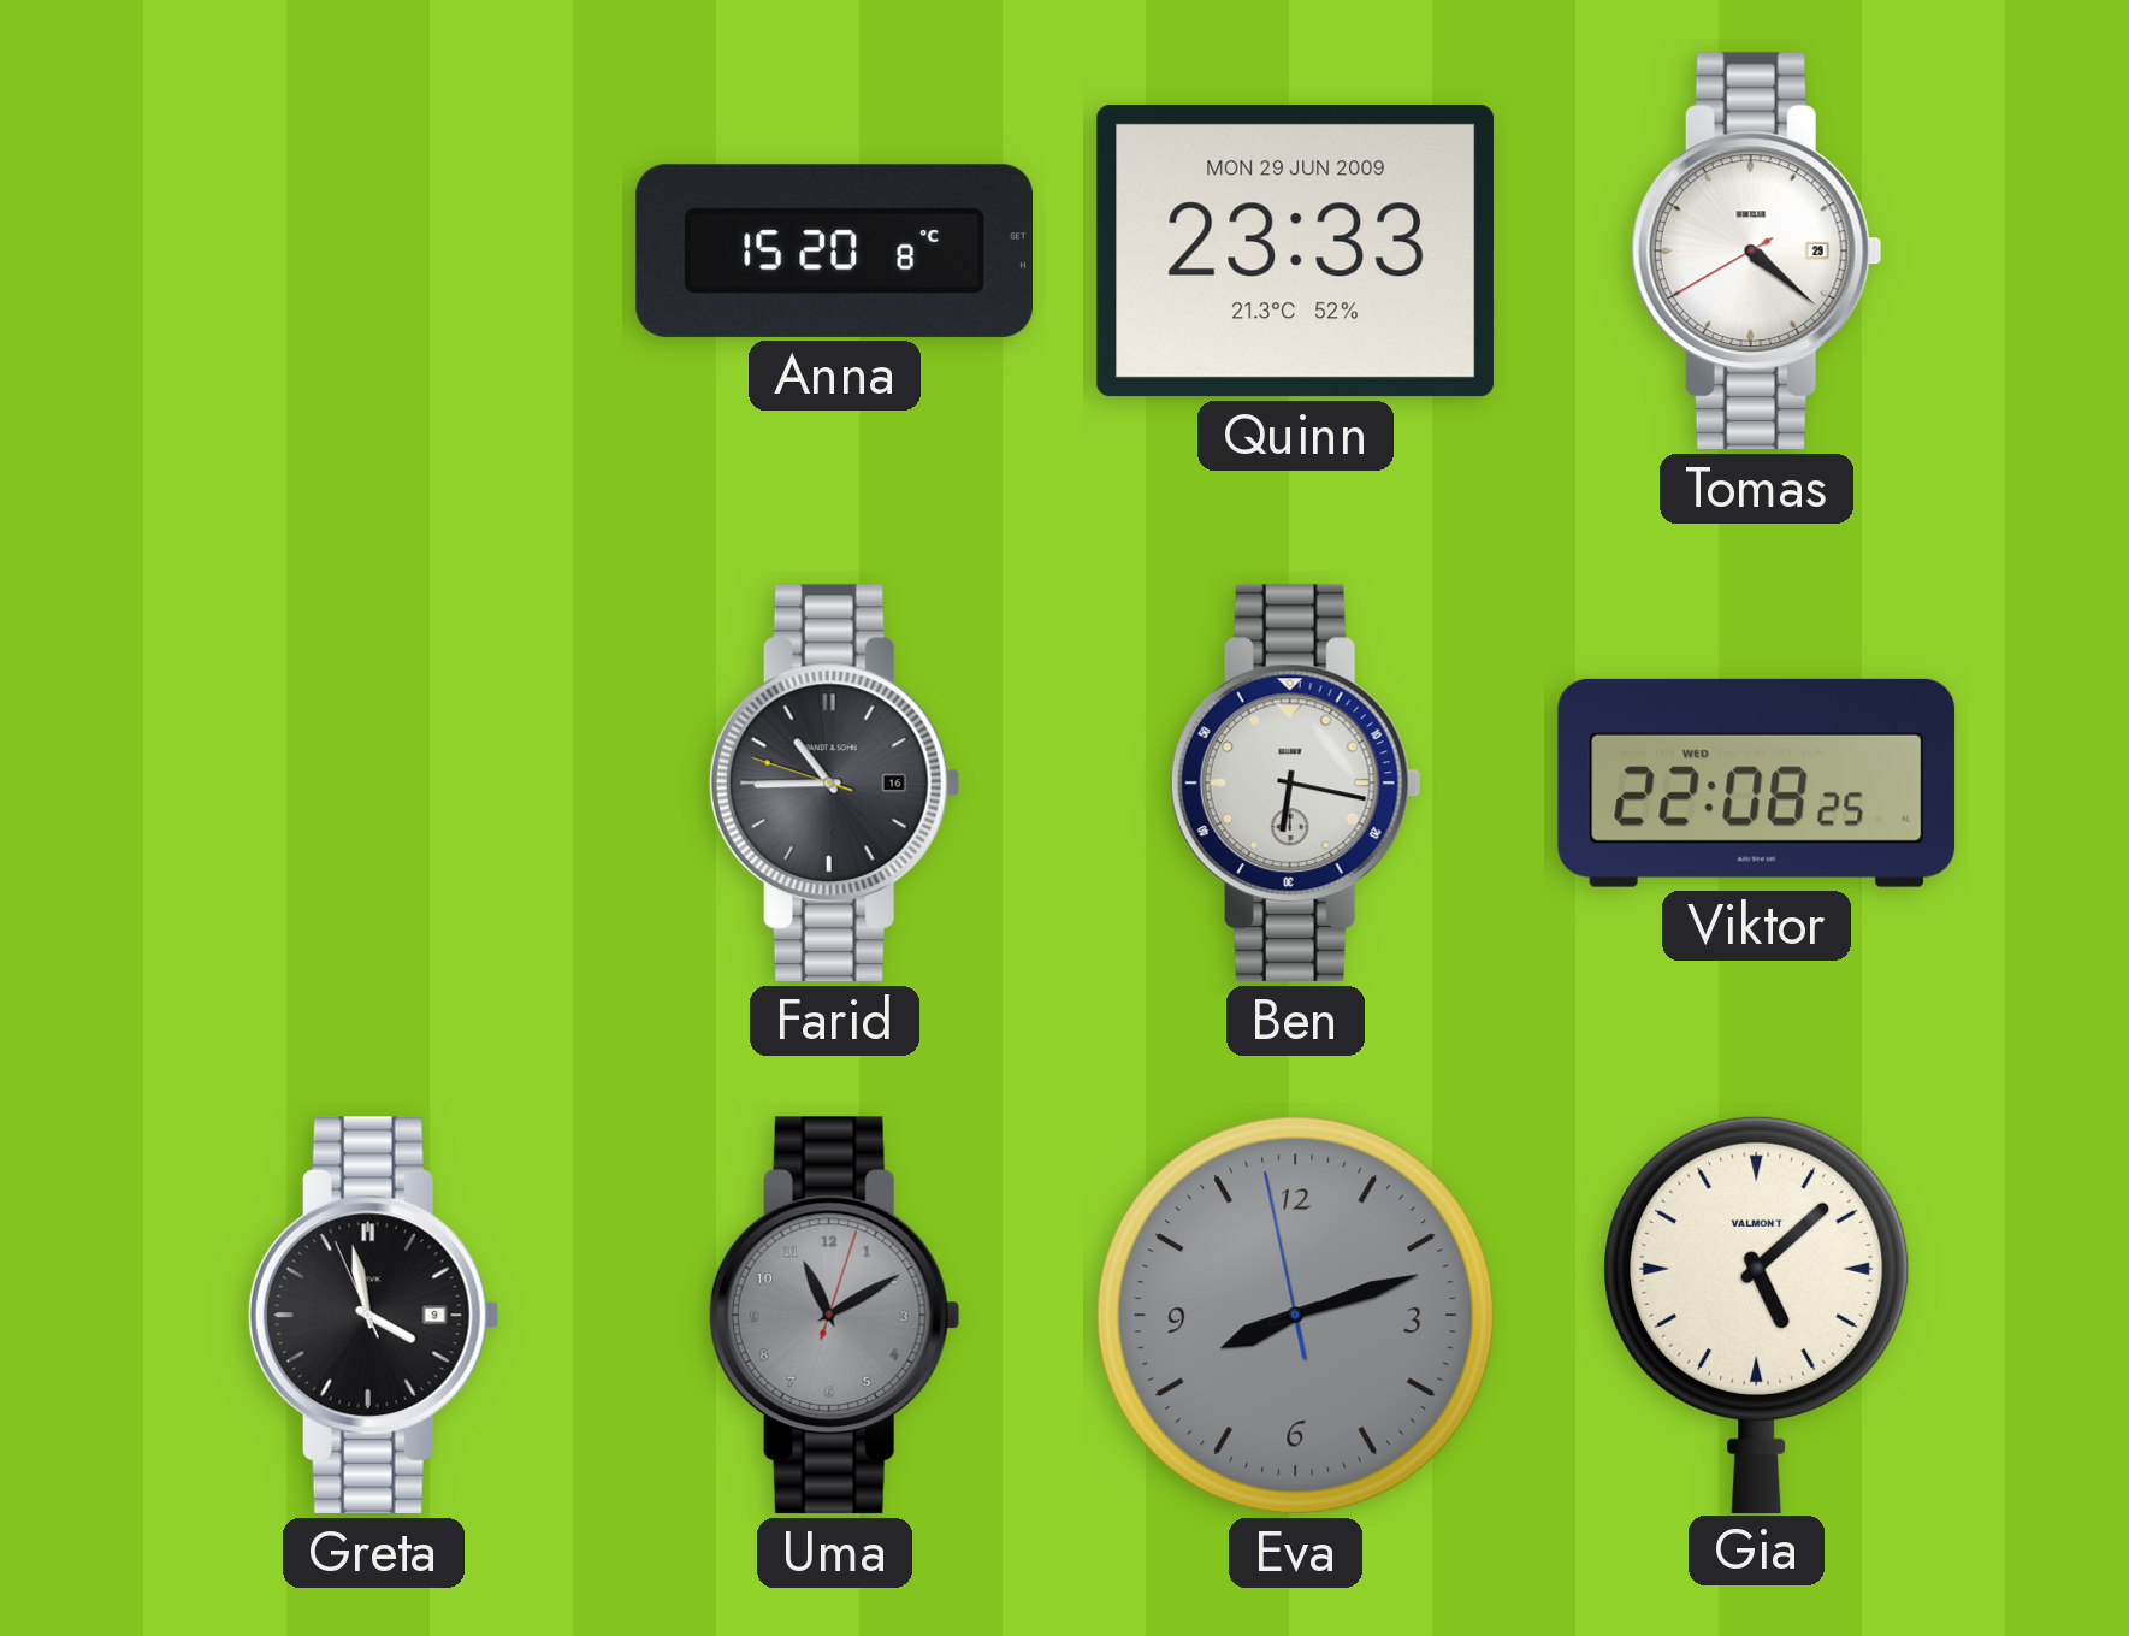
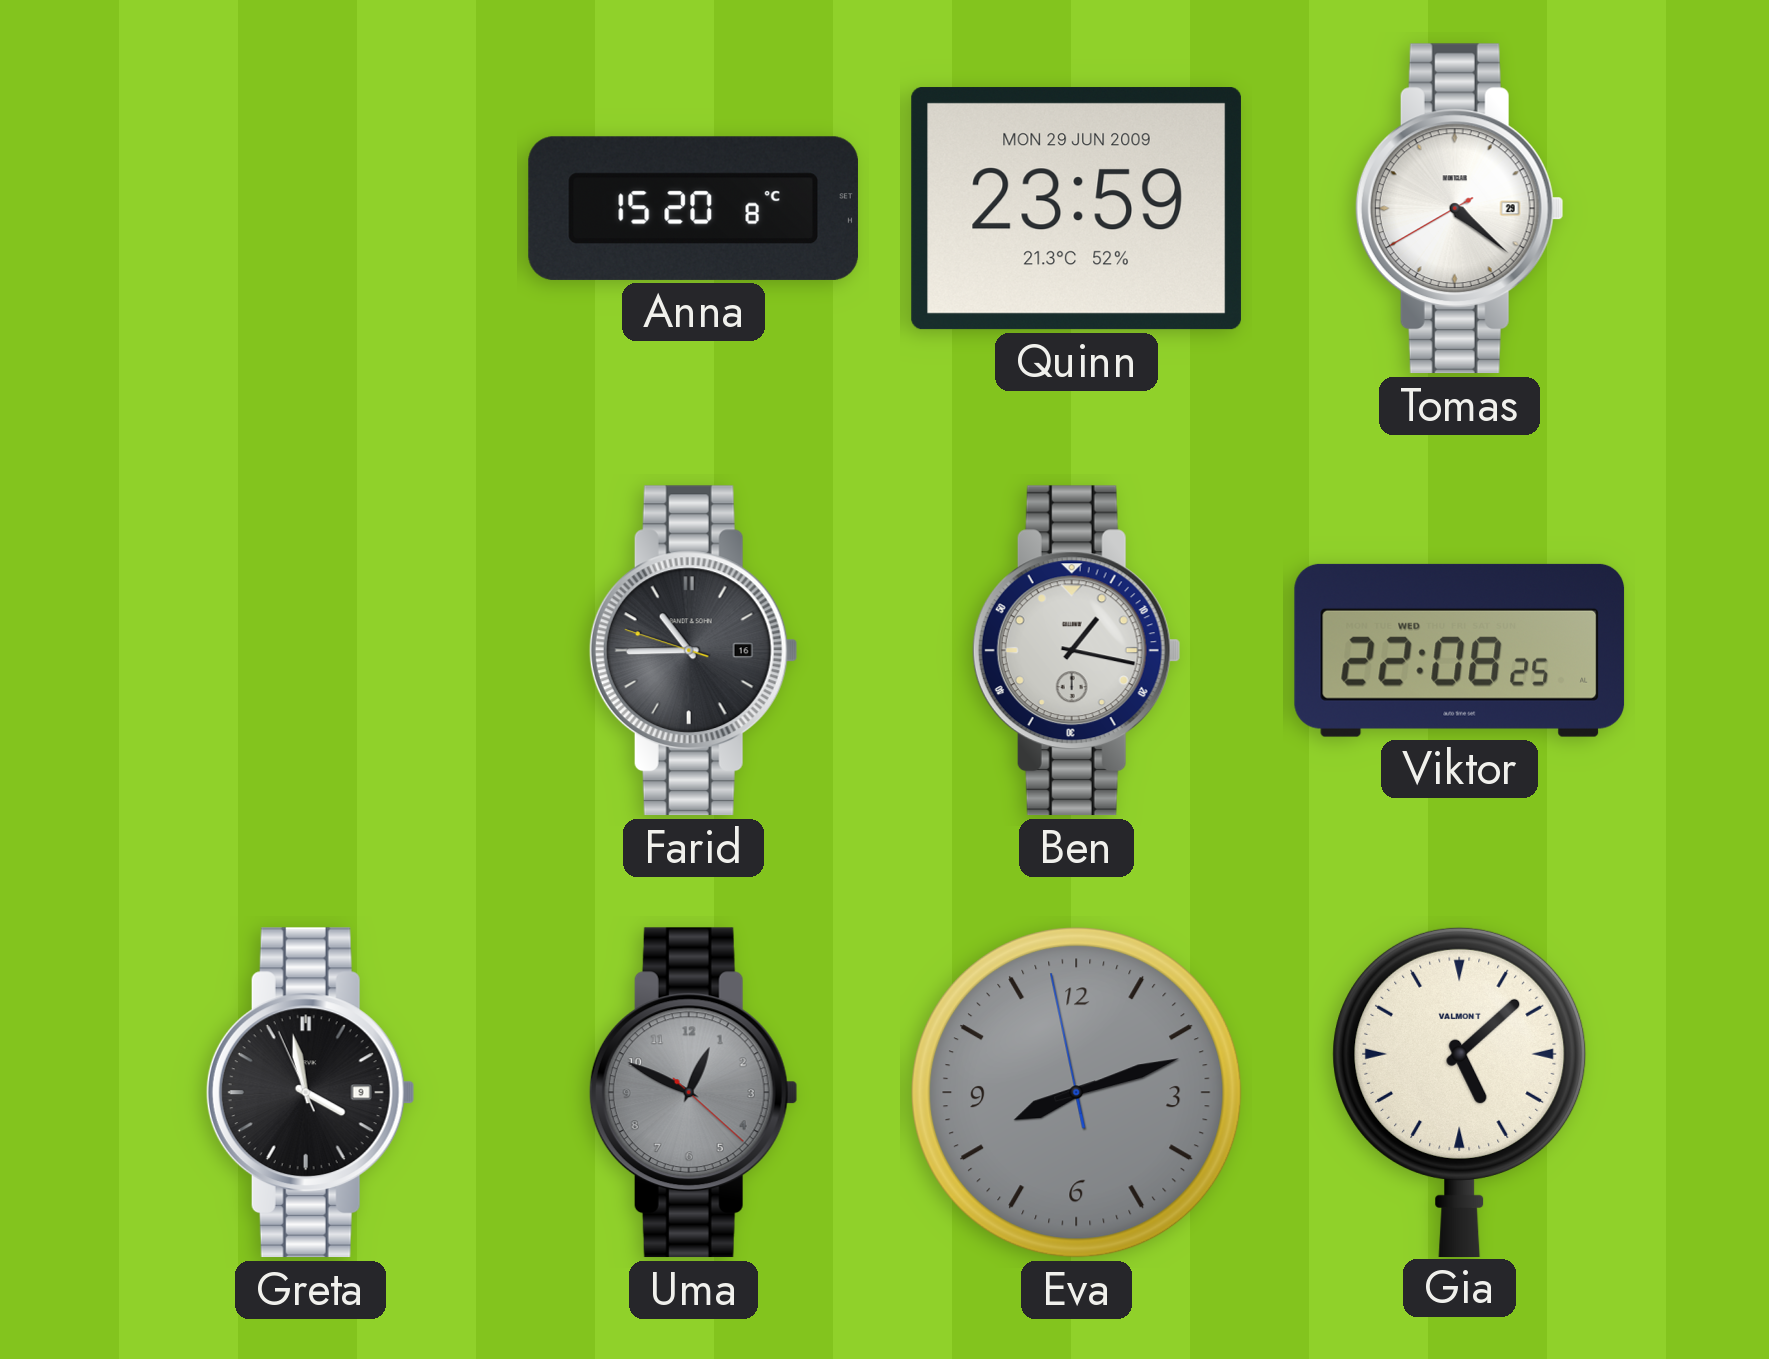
Quinn: 23:33 -> 23:59 (1076, 209)
Ben: 6:17 -> 1:17 (1076, 651)
Uma: 11:10 -> 12:49 (693, 1093)
